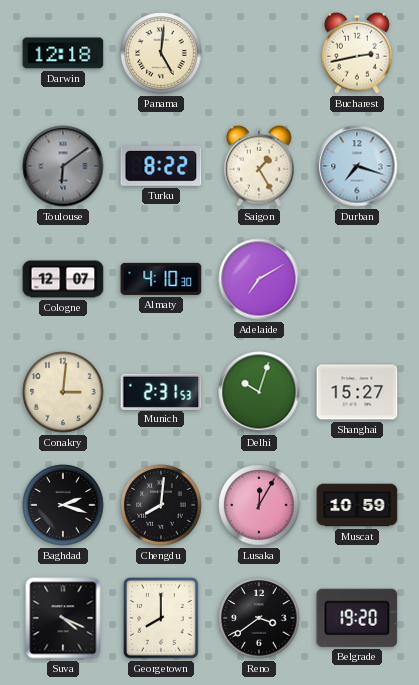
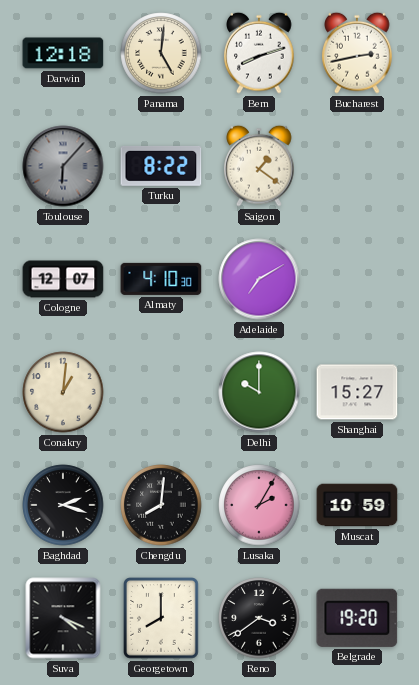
Bern: none -> 8:12 (259, 53)
Toulouse: 6:09 -> 6:07 (63, 166)
Saigon: 1:25 -> 1:21 (259, 166)
Durban: 7:18 -> none (357, 166)
Conakry: 3:01 -> 1:01 (63, 392)
Munich: 2:31 -> none (161, 391)
Delhi: 10:03 -> 10:00 (259, 392)
Lusaka: 12:05 -> 2:05 (259, 505)
